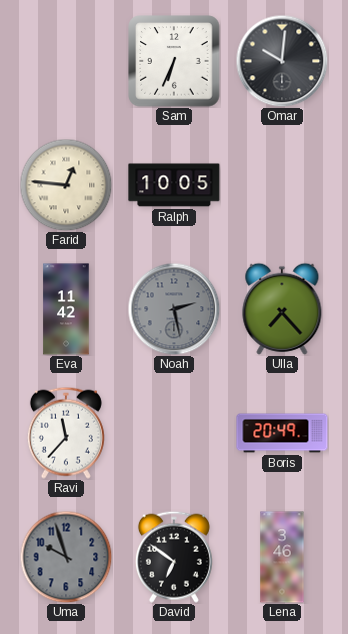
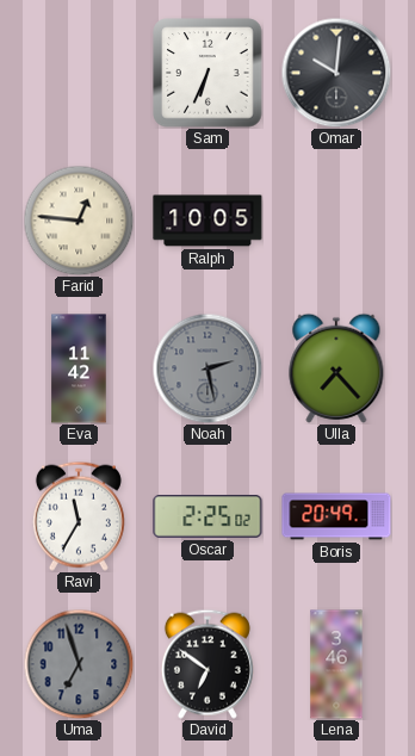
Ravi: 11:37 -> 11:35 (79, 516)
Oscar: none -> 2:25 (207, 518)
Uma: 9:57 -> 6:57 (79, 664)
